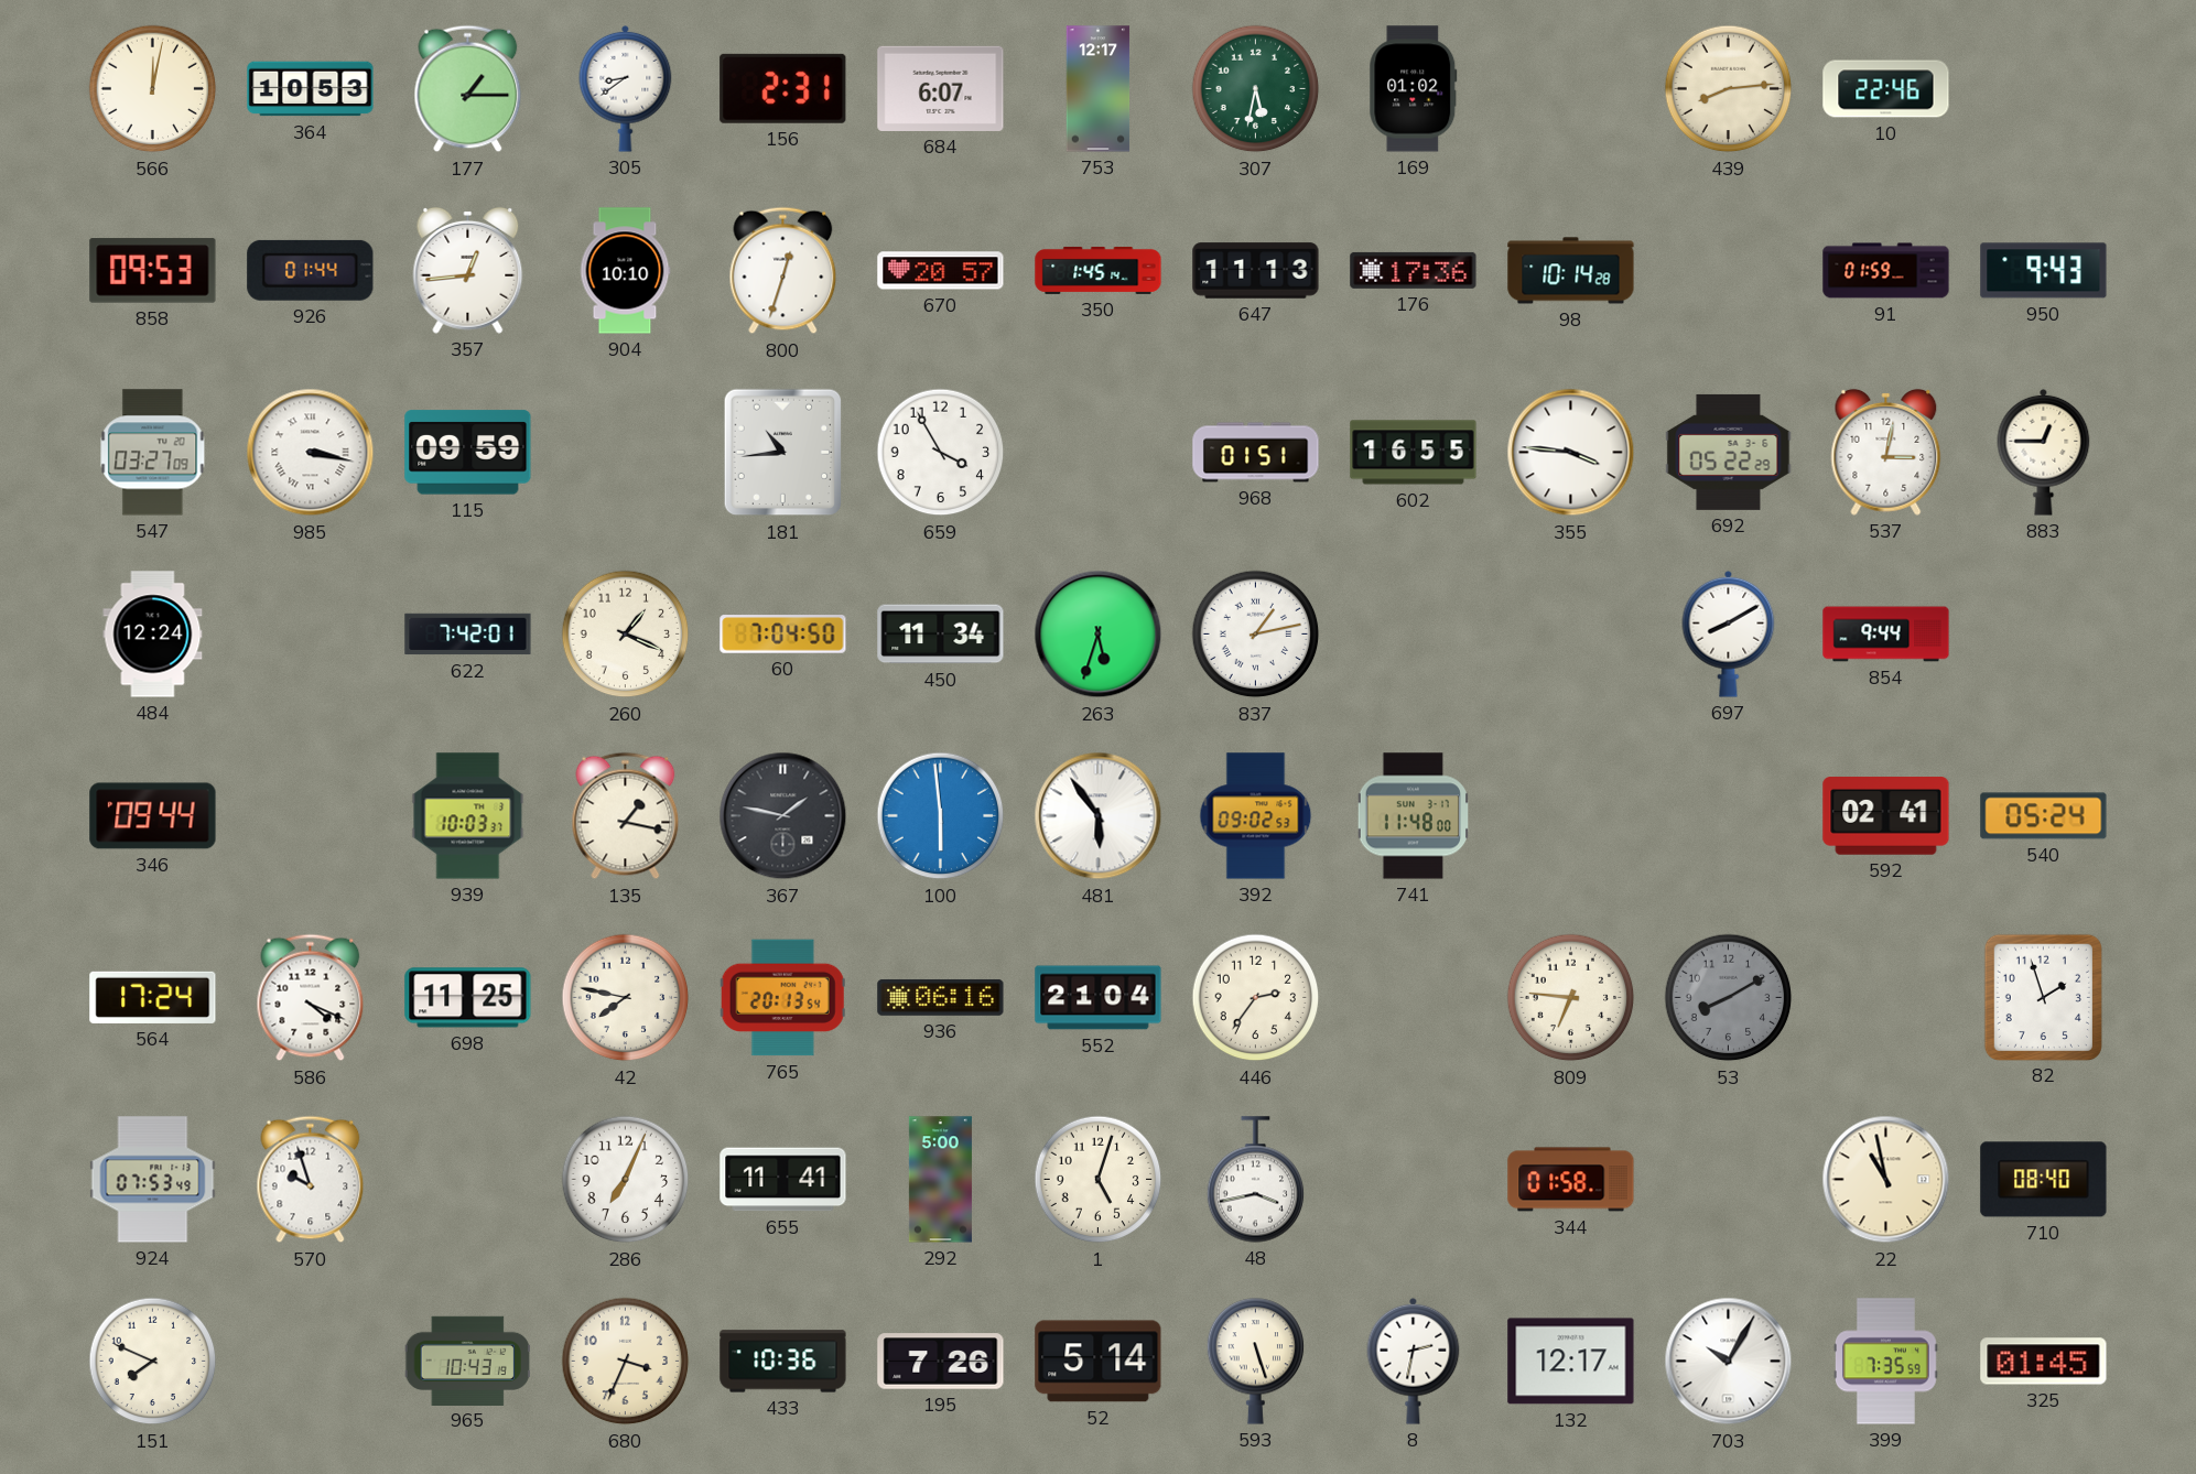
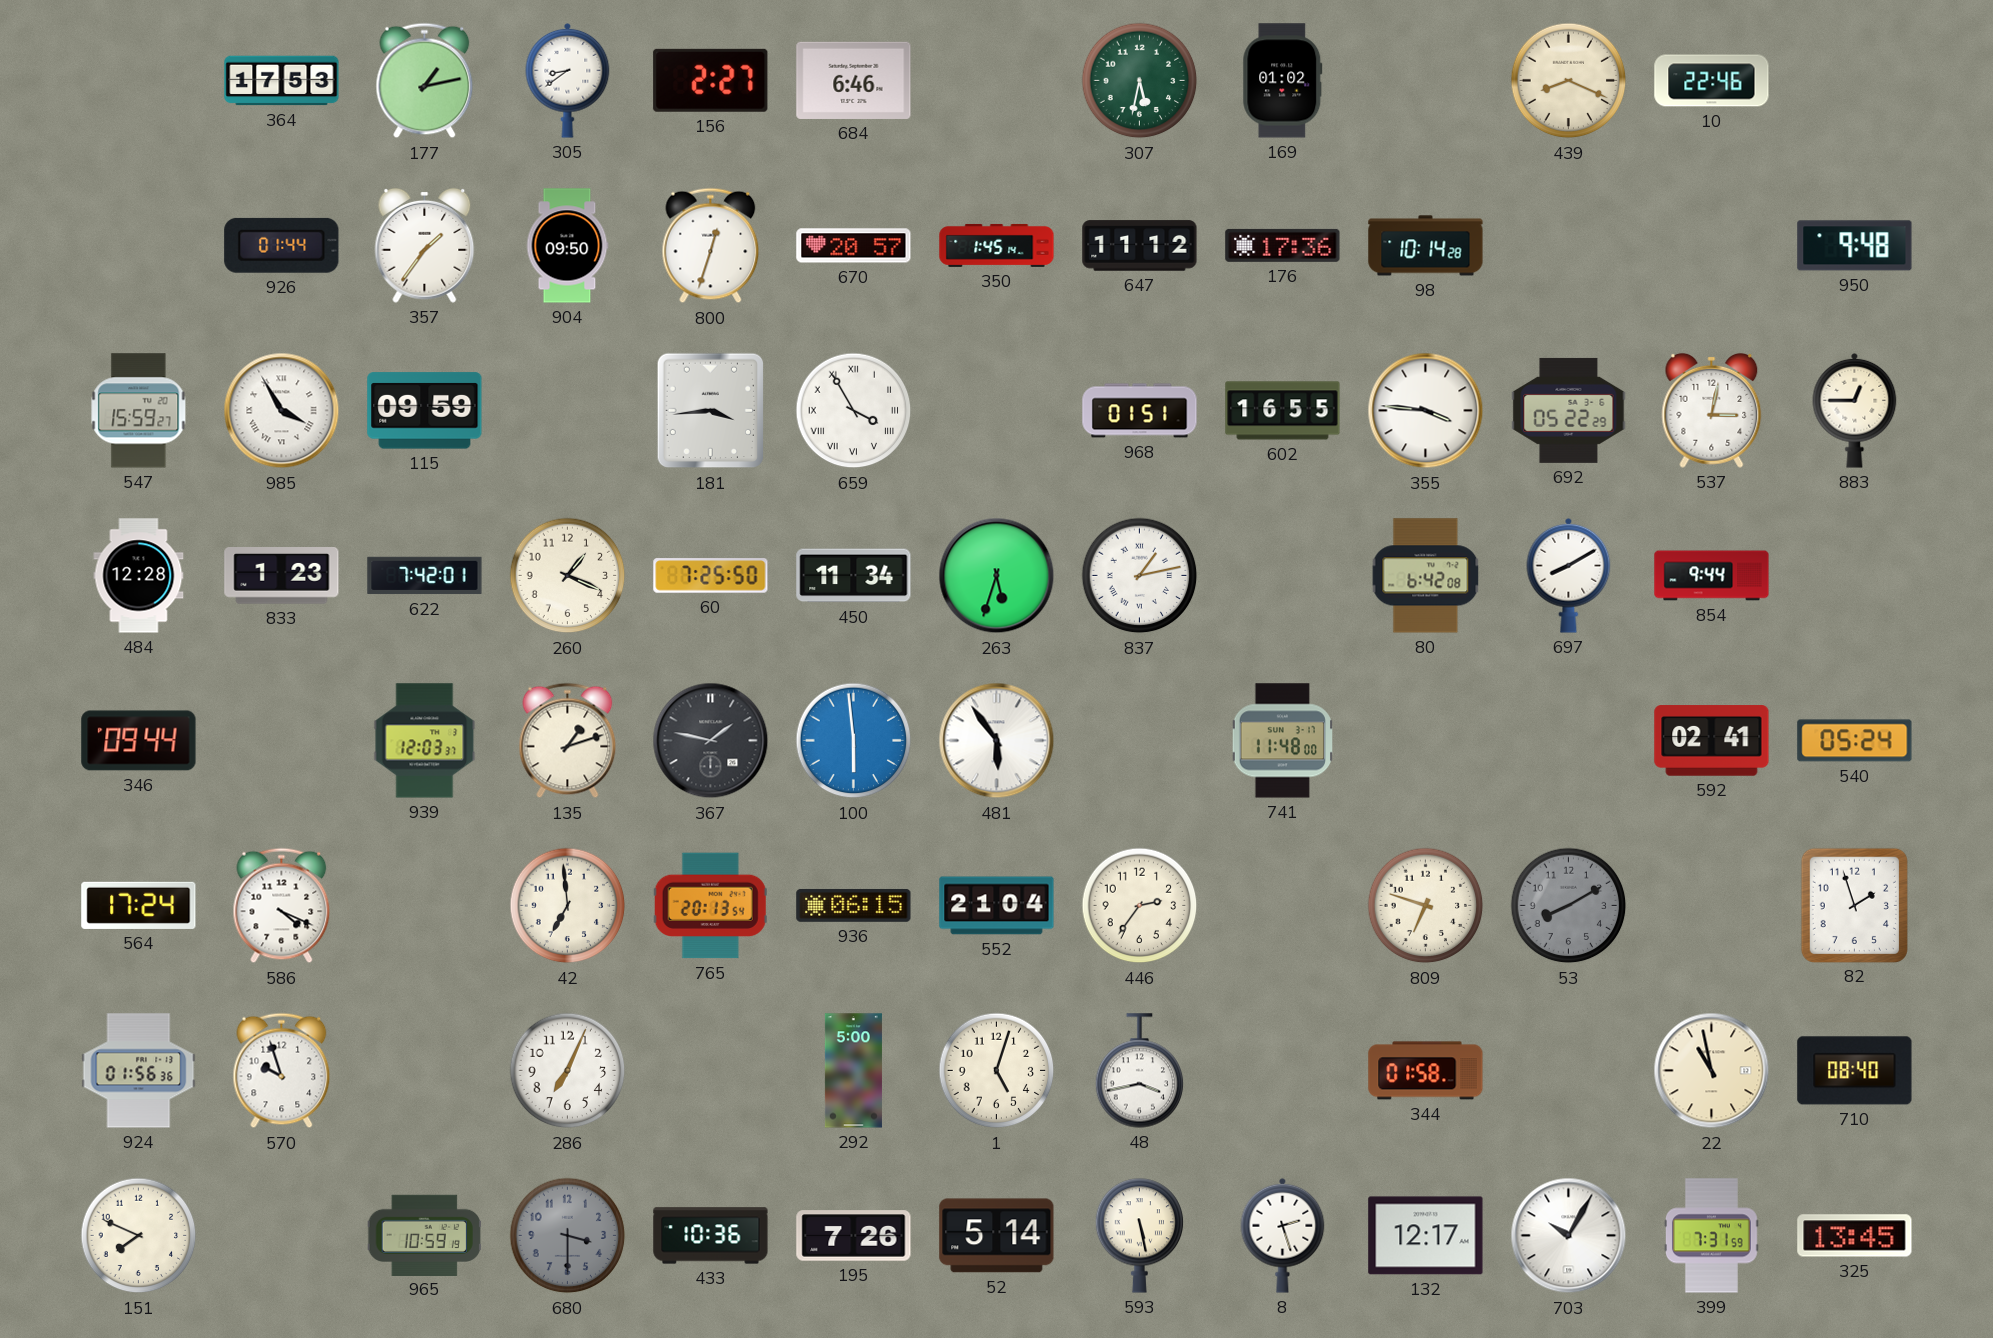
566: 12:02 -> none (153, 89)
364: 10:53 -> 17:53 (282, 81)
177: 1:15 -> 1:13 (425, 81)
156: 2:31 -> 2:27 (711, 80)
684: 6:07 -> 6:46 (854, 80)
753: 12:17 -> none (1099, 89)
439: 8:14 -> 8:19 (1569, 81)
858: 09:53 -> none (153, 271)
357: 12:44 -> 1:36 (425, 245)
904: 10:10 -> 09:50 (567, 246)
647: 11:13 -> 11:12 (1140, 246)
91: 01:59 -> none (1886, 271)
950: 9:43 -> 9:48 (1855, 246)
547: 03:27 -> 15:59 (139, 411)
985: 3:17 -> 3:55 (282, 411)
181: 10:44 -> 3:44 (710, 411)
659 numerals: Arabic -> Roman (854, 411)
484: 12:24 -> 12:28 (139, 576)
833: none -> 1:23 (282, 576)
60: 7:04 -> 7:25 (711, 576)
80: none -> 6:42 (1426, 576)
939: 10:03 -> 12:03 (425, 741)
135: 1:17 -> 1:12 (568, 741)
392: 09:02 -> none (1256, 816)
698: 11:25 -> none (468, 998)
42: 7:47 -> 6:59 (568, 906)
936: 06:16 -> 06:15 (854, 905)
809: 6:46 -> 6:48 (1426, 906)
924: 07:53 -> 01:56 (139, 1071)
655: 11:41 -> none (783, 1180)
965: 10:43 -> 10:59 (424, 1235)
680: 3:34 -> 3:30 (568, 1236)
680 dial: cream -> grey (568, 1236)
593: 5:27 -> 5:28 (1140, 1236)
8: 2:32 -> 2:27 (1283, 1235)
399: 7:35 -> 7:31 (1712, 1236)
325: 01:45 -> 13:45 (1855, 1236)
